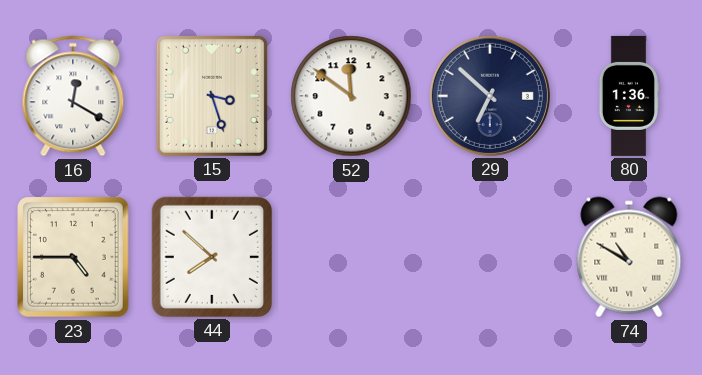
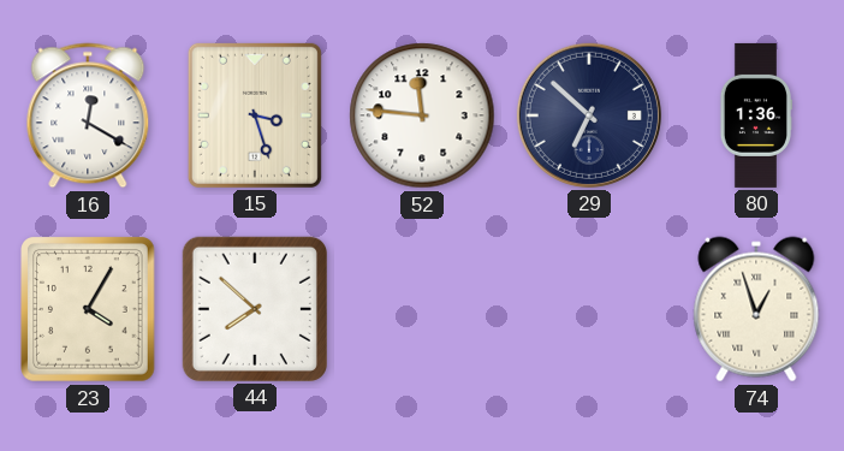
52: 11:51 -> 11:46 (422, 115)
23: 4:45 -> 4:05 (89, 310)
74: 10:50 -> 12:57 (756, 309)
